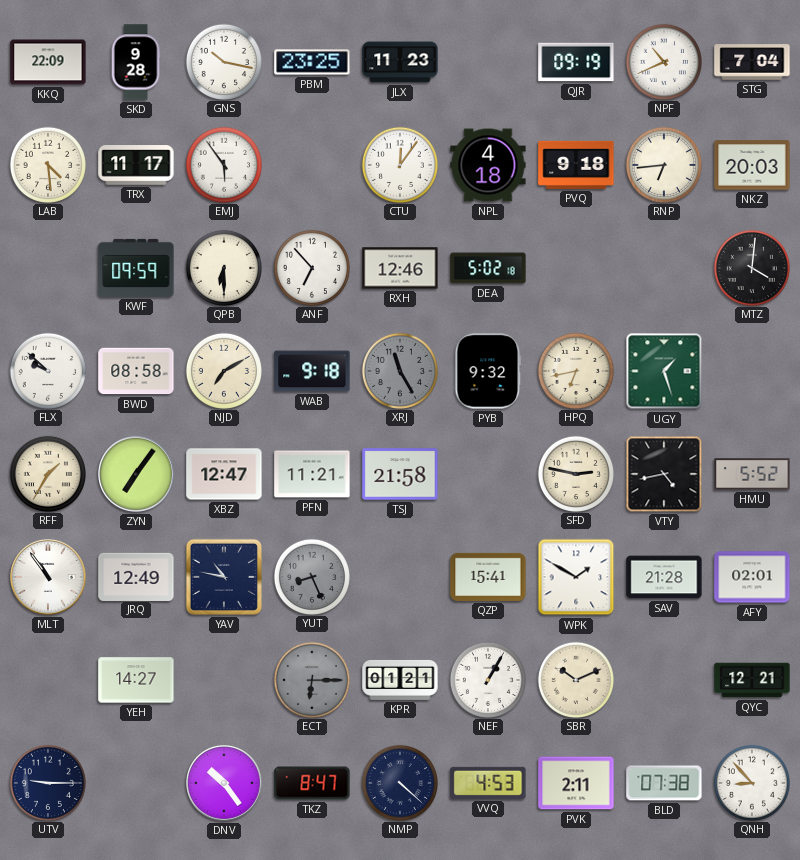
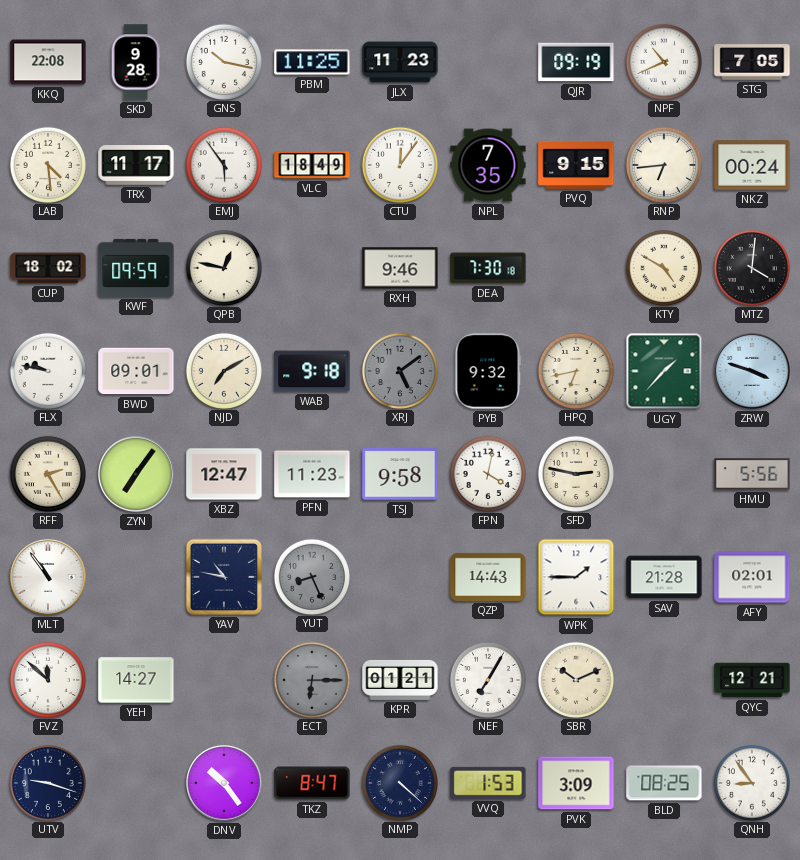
KKQ: 22:09 -> 22:08 (48, 62)
PBM: 23:25 -> 11:25 (312, 62)
STG: 7:04 -> 7:05 (752, 62)
VLC: none -> 18:49 (312, 165)
NPL: 4:18 -> 7:35 (488, 165)
PVQ: 9:18 -> 9:15 (576, 165)
NKZ: 20:03 -> 00:24 (752, 165)
CUP: none -> 18:02 (48, 268)
QPB: 6:30 -> 12:47 (223, 267)
ANF: 6:53 -> none (311, 267)
RXH: 12:46 -> 9:46 (400, 268)
DEA: 5:02 -> 7:30 (488, 268)
KTY: none -> 4:50 (663, 267)
FLX: 9:52 -> 9:47 (47, 370)
BWD: 08:58 -> 09:01 (136, 371)
XRJ: 11:25 -> 5:09 (399, 370)
UGY: 1:27 -> 1:37 (664, 371)
ZRW: none -> 3:48 (753, 372)
RFF: 1:35 -> 2:25 (47, 473)
PFN: 11:21 -> 11:23 (312, 474)
TSJ: 21:58 -> 9:58 (400, 474)
FPN: none -> 4:02 (487, 473)
VTY: 4:43 -> none (664, 474)
HMU: 5:52 -> 5:56 (752, 474)
JRQ: 12:49 -> none (136, 576)
QZP: 15:41 -> 14:43 (488, 577)
WPK: 1:50 -> 1:45 (576, 577)
FVZ: none -> 11:52 (47, 679)
NEF: 1:05 -> 7:05 (487, 679)
UTV: 9:15 -> 9:18 (47, 782)
VVQ: 4:53 -> 1:53 (488, 783)
PVK: 2:11 -> 3:09 (576, 783)
BLD: 07:38 -> 08:25 (664, 783)
QNH: 8:53 -> 8:54 (751, 782)
